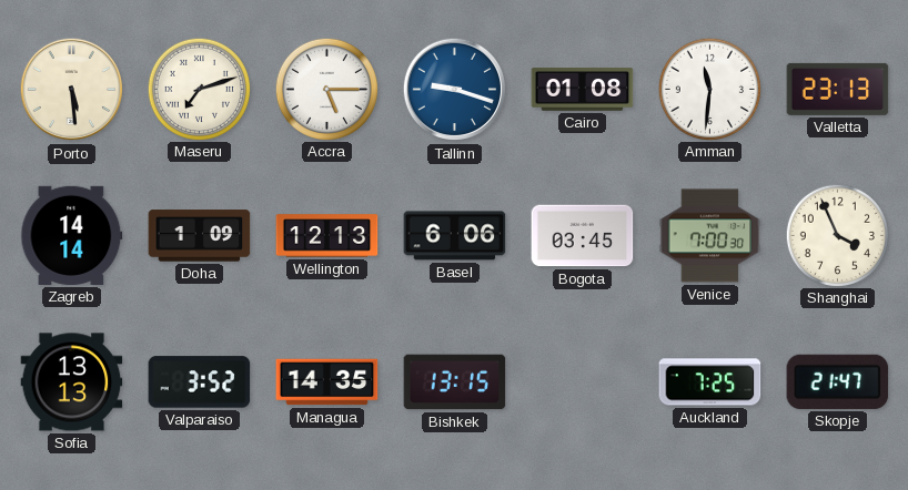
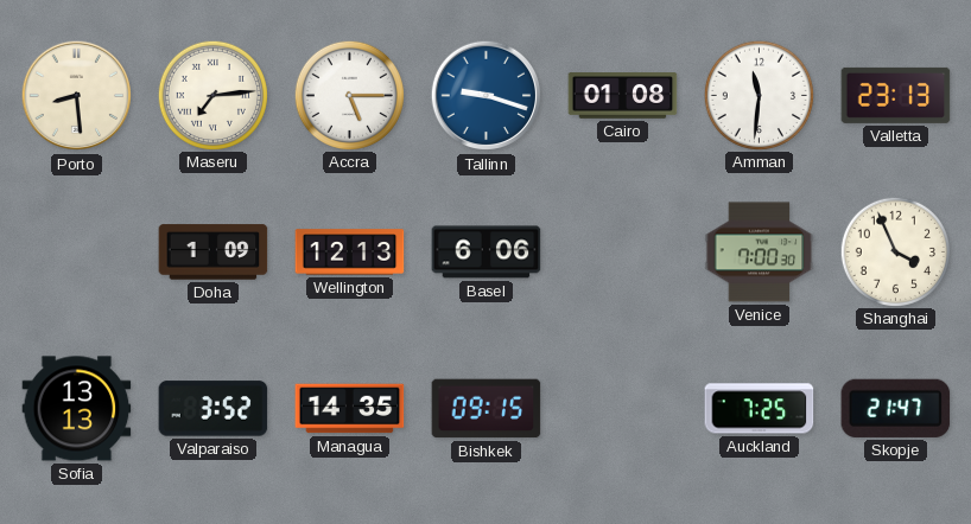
Porto: 5:29 -> 8:29 (76, 96)
Maseru: 7:12 -> 7:14 (212, 95)
Zagreb: 14:14 -> none (72, 235)
Bogota: 03:45 -> none (583, 236)
Bishkek: 13:15 -> 09:15 (487, 409)
